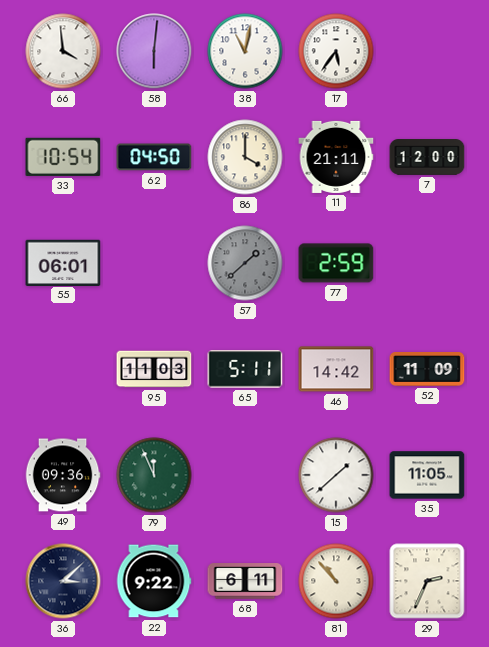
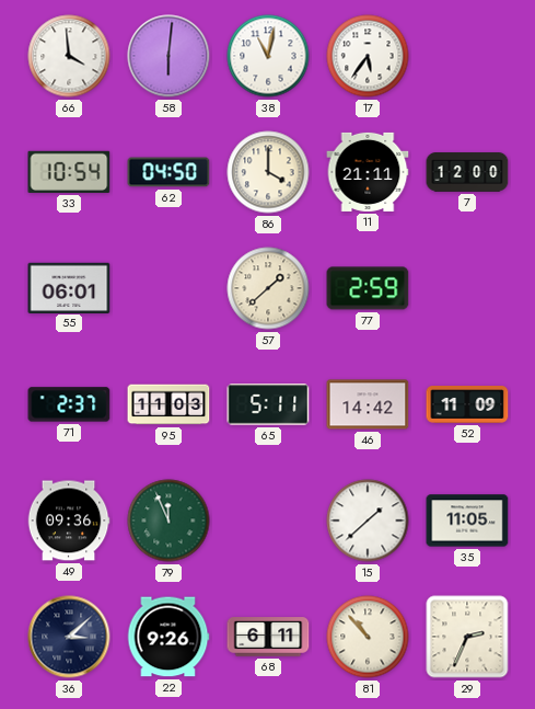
57 dial: grey -> cream (268, 288)
71: none -> 2:37 (69, 404)
22: 9:22 -> 9:26 (168, 637)
